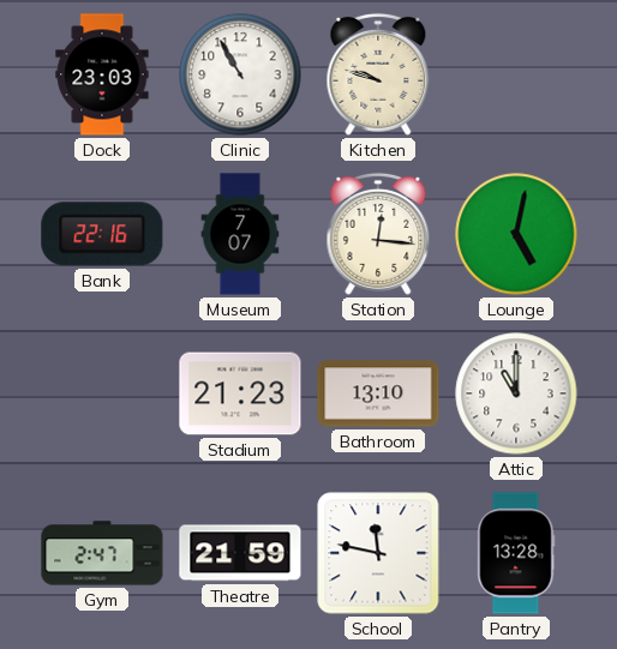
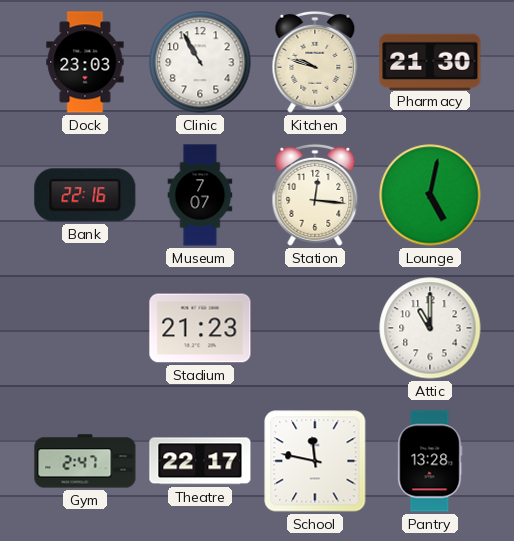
Pharmacy: none -> 21:30 (430, 61)
Bathroom: 13:10 -> none (378, 393)
Theatre: 21:59 -> 22:17 (200, 461)
